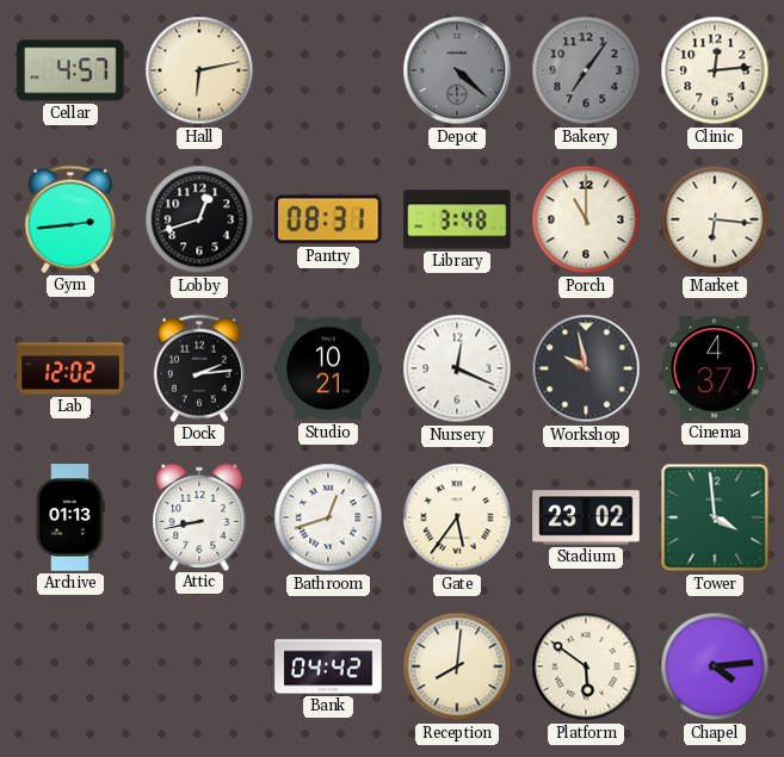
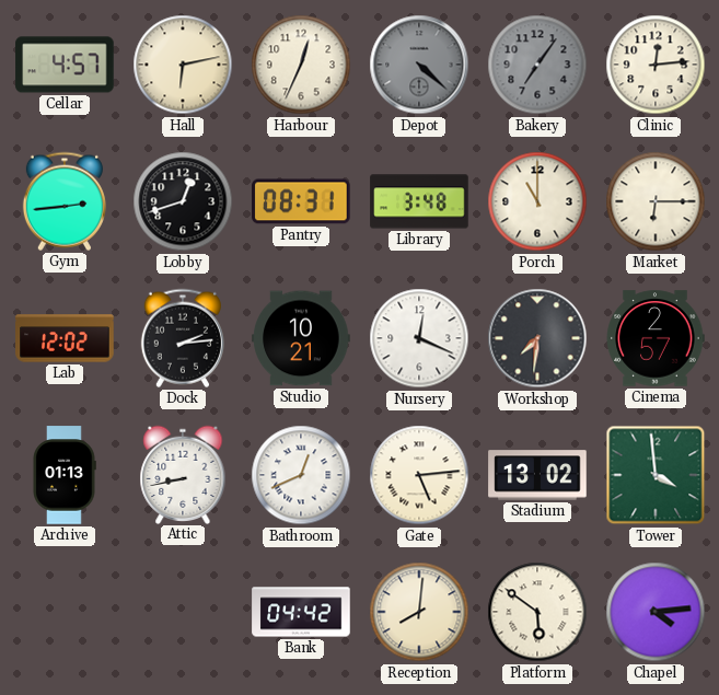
Harbour: none -> 12:34 (301, 65)
Market: 6:16 -> 6:15 (656, 201)
Workshop: 9:58 -> 7:31 (537, 338)
Cinema: 4:37 -> 2:57 (656, 338)
Bathroom: 12:42 -> 12:41 (301, 475)
Gate: 5:36 -> 5:14 (419, 475)
Stadium: 23:02 -> 13:02 (537, 475)
